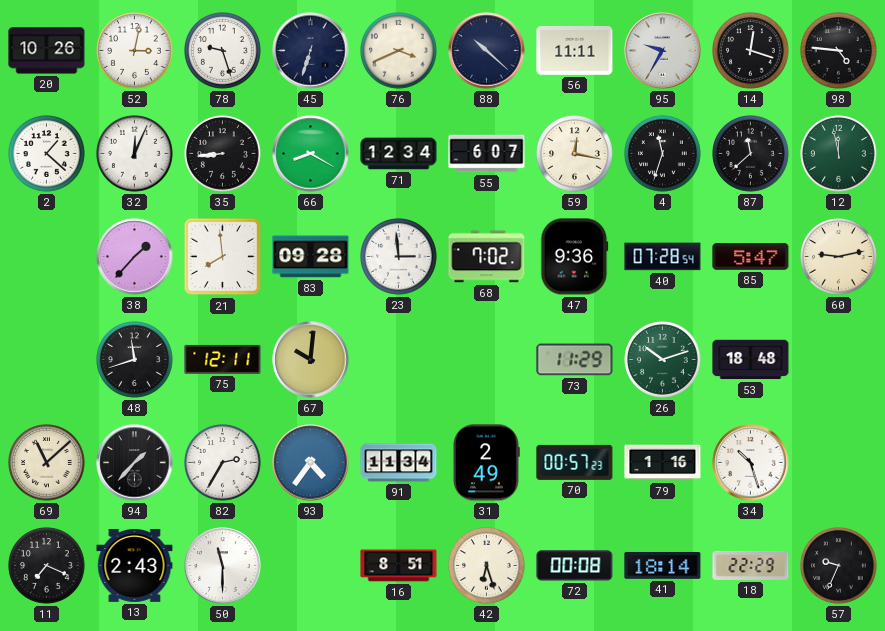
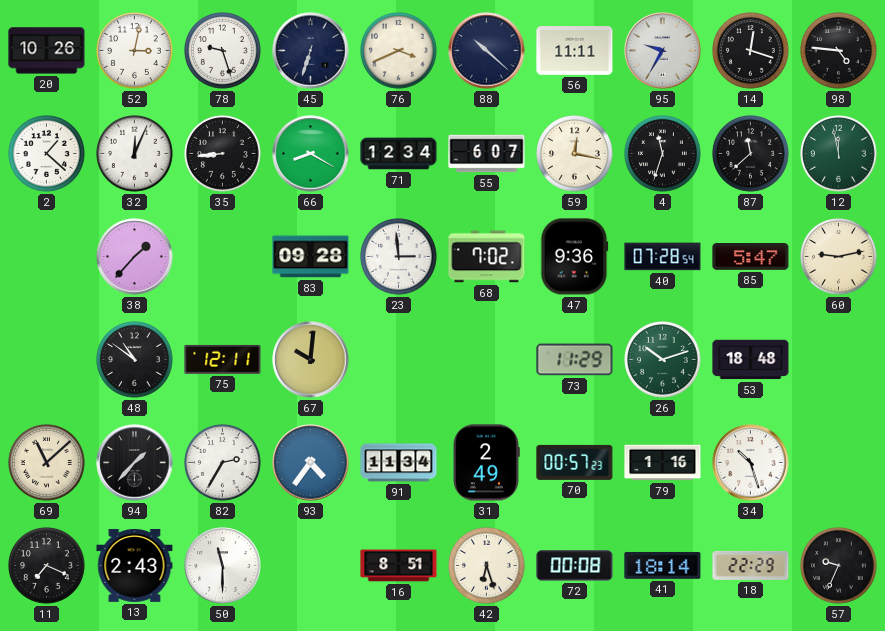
21: 7:59 -> none (223, 257)
48: 11:42 -> 10:51 (135, 360)
